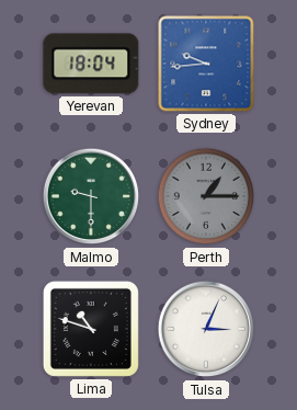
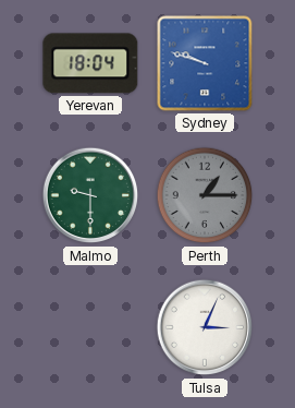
Sydney: 9:44 -> 9:48 (205, 63)
Lima: 10:48 -> none (91, 329)
